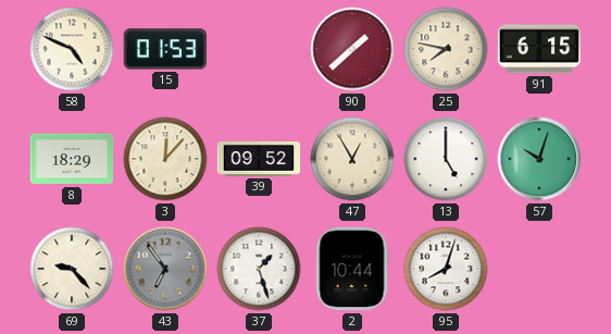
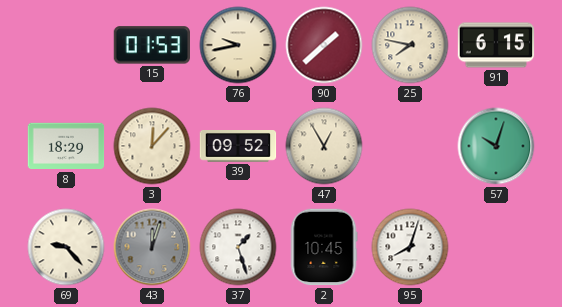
58: 4:49 -> none (72, 49)
76: none -> 9:43 (238, 45)
13: 5:00 -> none (446, 159)
43: 6:54 -> 12:03 (152, 247)
2: 10:44 -> 10:45 (324, 247)
